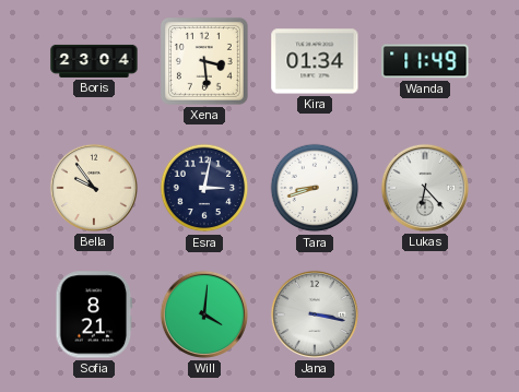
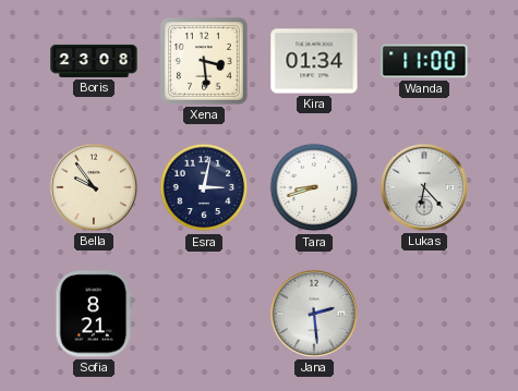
Boris: 23:04 -> 23:08 (94, 61)
Wanda: 11:49 -> 11:00 (424, 61)
Will: 4:01 -> none (204, 314)
Jana: 3:17 -> 2:29 (314, 314)
